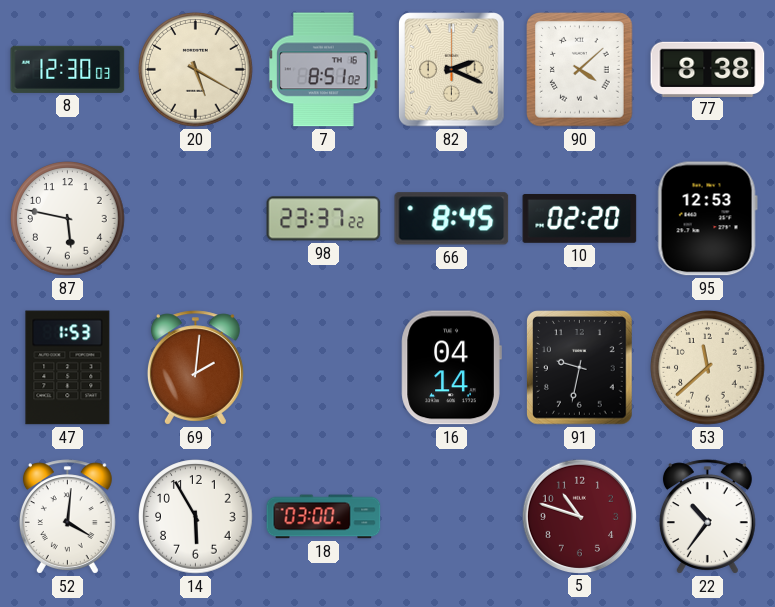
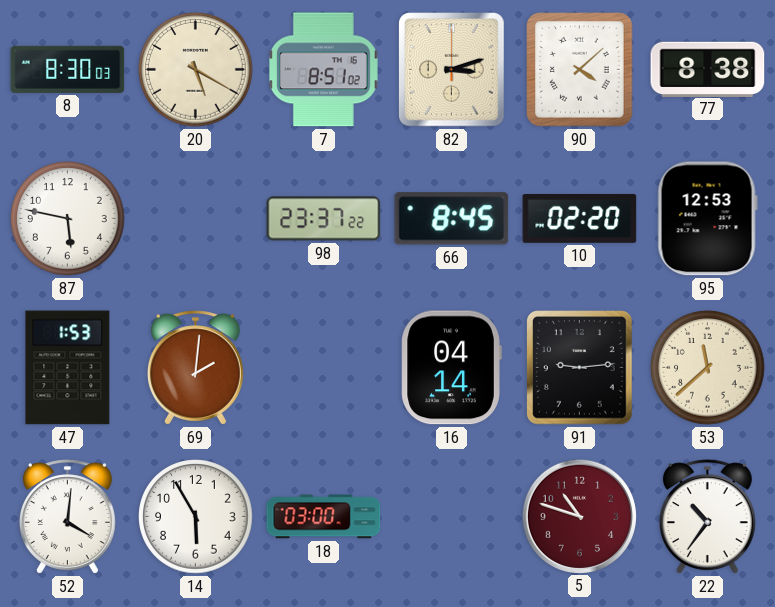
8: 12:30 -> 8:30 (68, 69)
82: 2:19 -> 3:12 (452, 70)
91: 9:32 -> 9:14 (580, 368)
